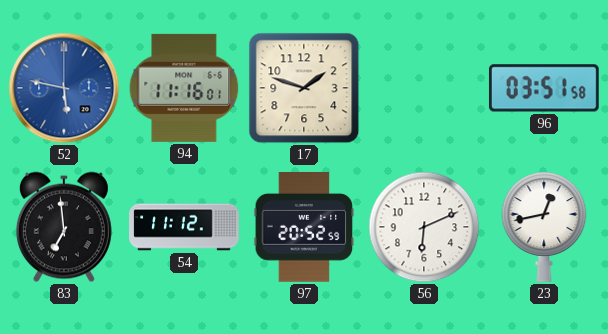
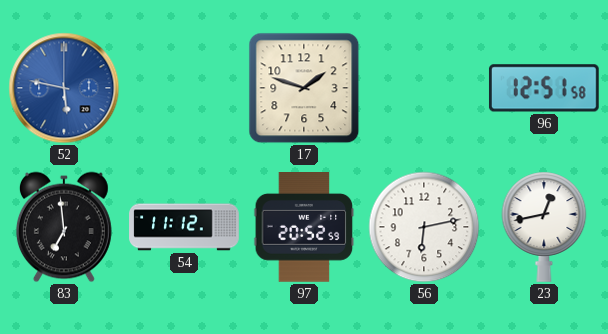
94: 11:16 -> none (184, 88)
96: 03:51 -> 12:51 (544, 88)
56: 6:11 -> 6:13 (424, 227)
